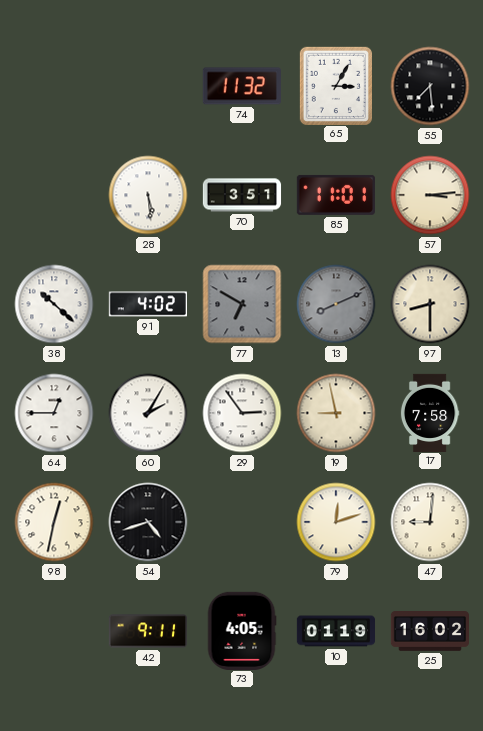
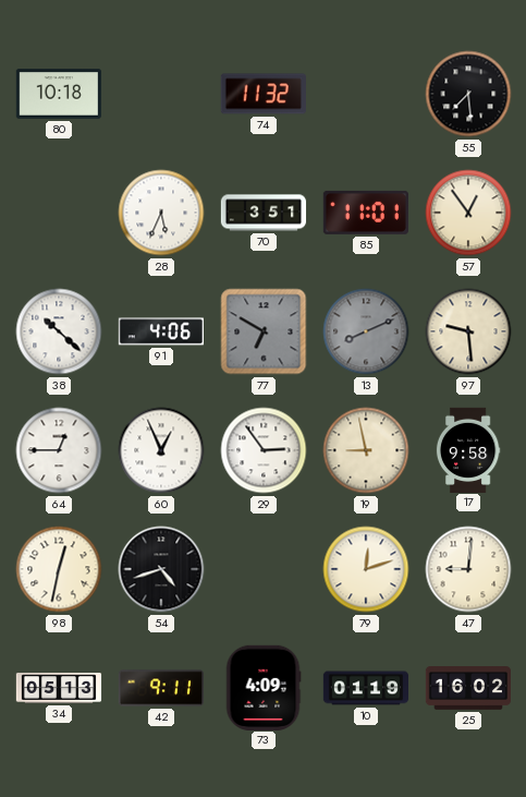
80: none -> 10:18 (58, 94)
65: 3:05 -> none (336, 85)
28: 5:29 -> 5:34 (161, 213)
57: 3:14 -> 12:54 (468, 213)
91: 4:02 -> 4:06 (160, 331)
97: 8:30 -> 9:29 (468, 331)
60: 2:05 -> 12:56 (161, 450)
17: 7:58 -> 9:58 (468, 449)
34: none -> 05:13 (59, 688)
73: 4:05 -> 4:09 (264, 687)
